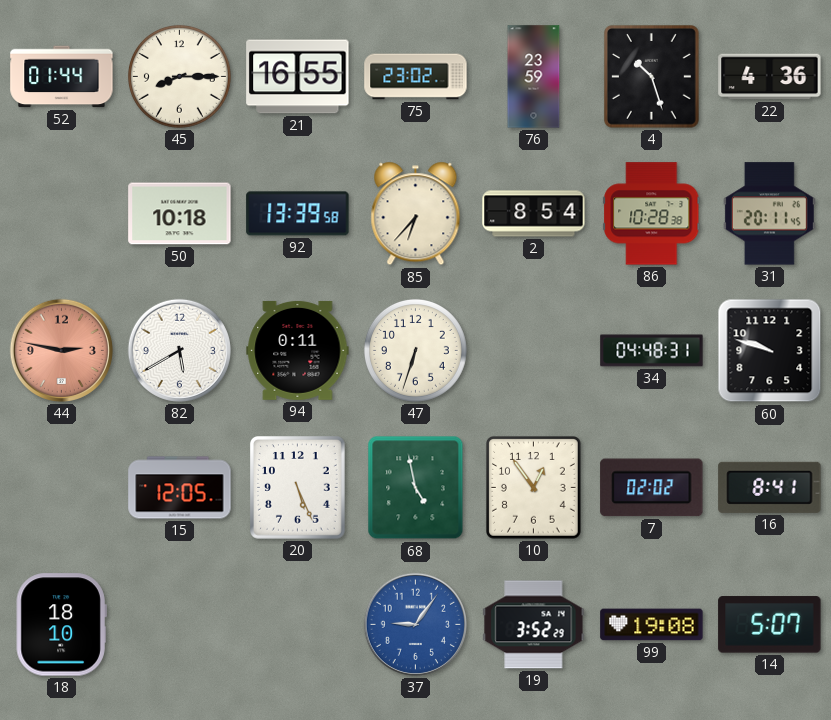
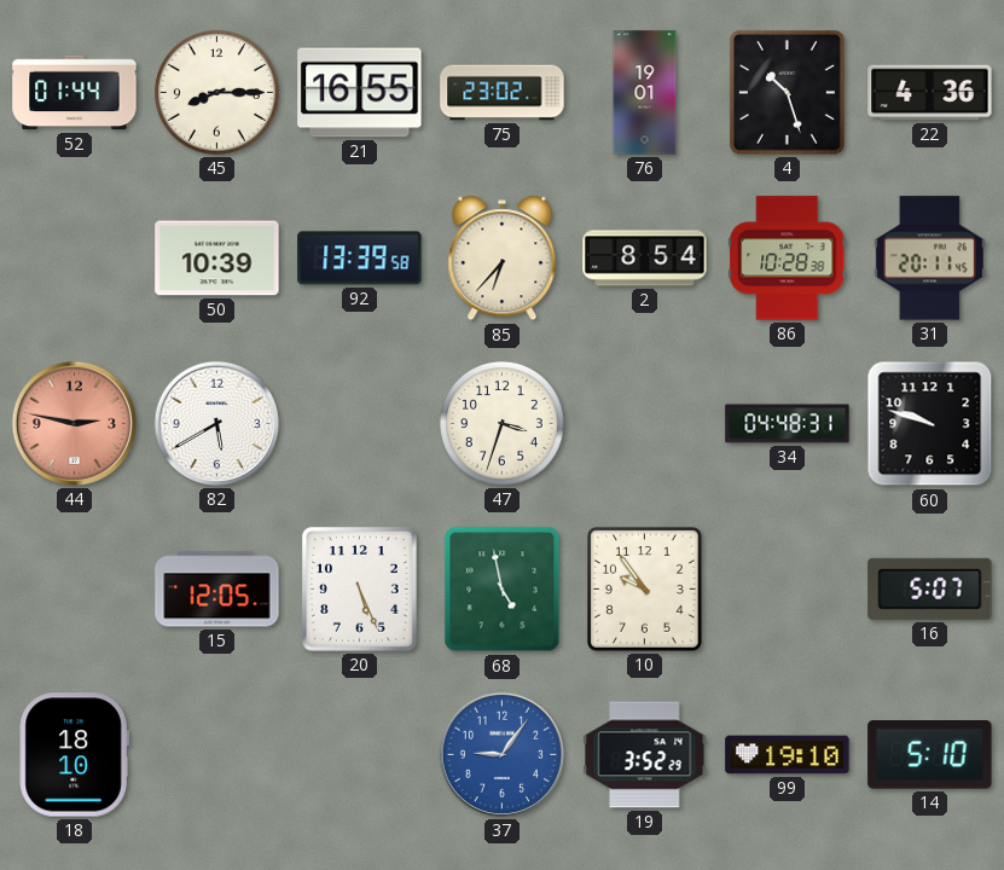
76: 23:59 -> 19:01 (645, 93)
50: 10:18 -> 10:39 (217, 259)
94: 0:11 -> none (298, 350)
47: 6:33 -> 3:33 (501, 423)
10: 12:54 -> 9:54 (644, 590)
7: 02:02 -> none (652, 488)
16: 8:41 -> 5:07 (930, 588)
99: 19:08 -> 19:10 (788, 755)
14: 5:07 -> 5:10 (930, 755)
